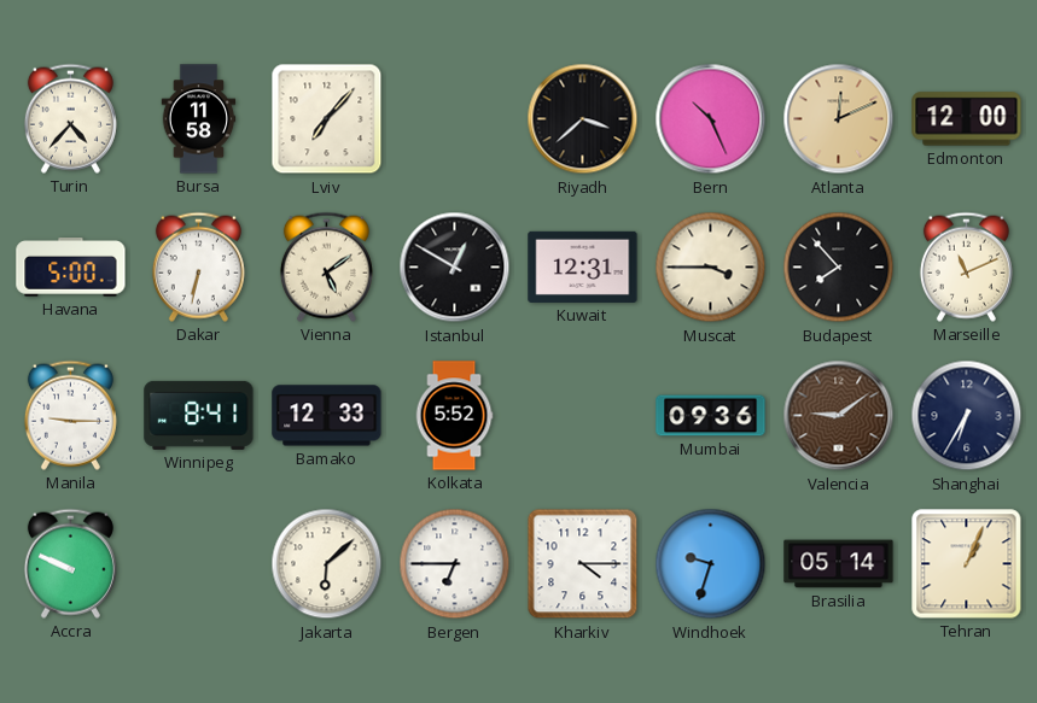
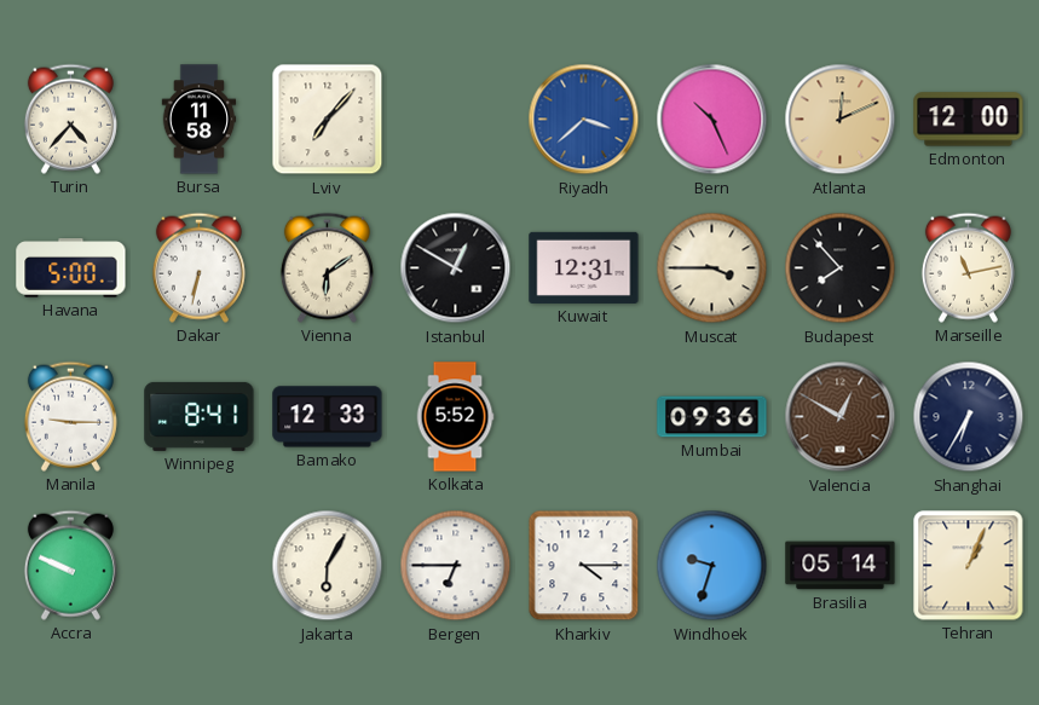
Riyadh dial: black -> blue (584, 120)
Vienna: 5:09 -> 6:09 (327, 267)
Marseille: 11:11 -> 11:13 (968, 267)
Valencia: 9:09 -> 12:50 (841, 417)
Jakarta: 6:08 -> 6:05 (328, 566)
